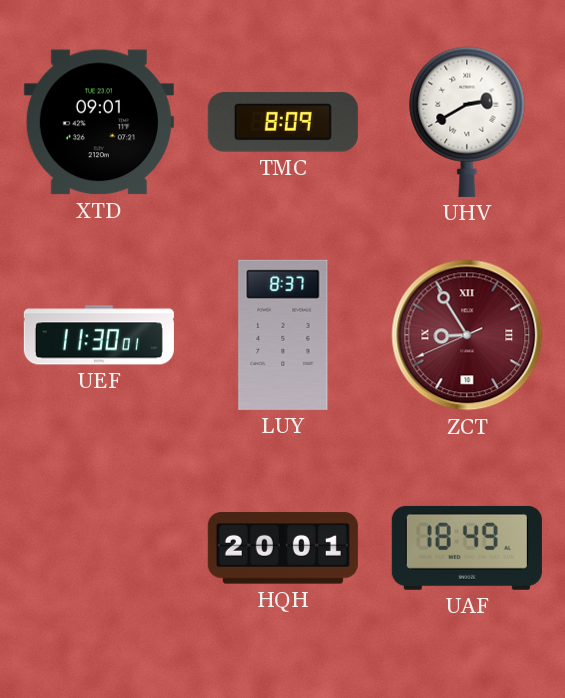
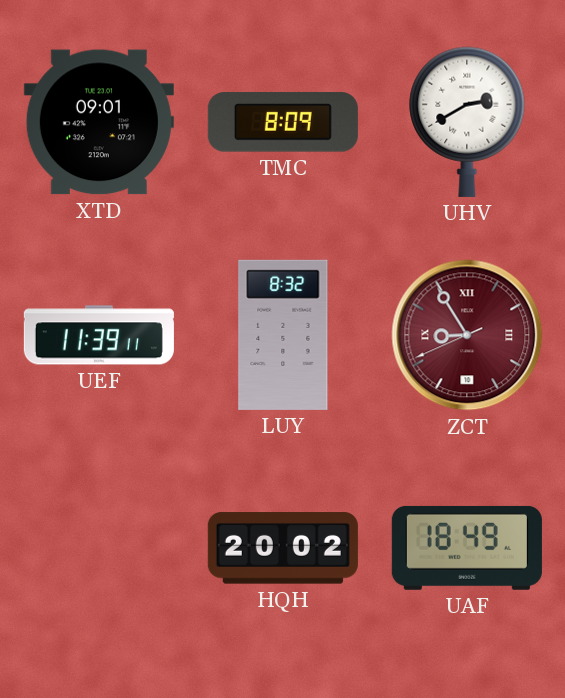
UEF: 11:30 -> 11:39 (99, 335)
LUY: 8:37 -> 8:32 (283, 335)
HQH: 20:01 -> 20:02 (283, 548)
